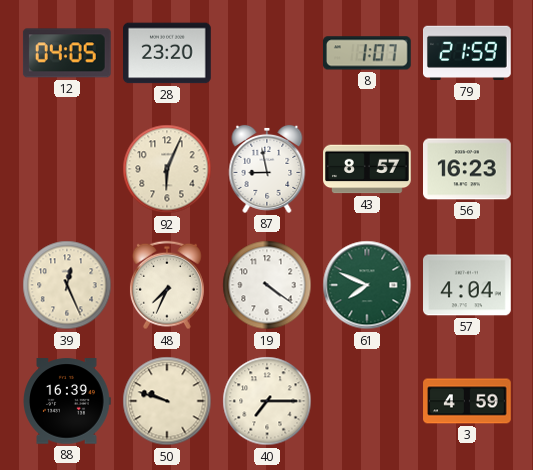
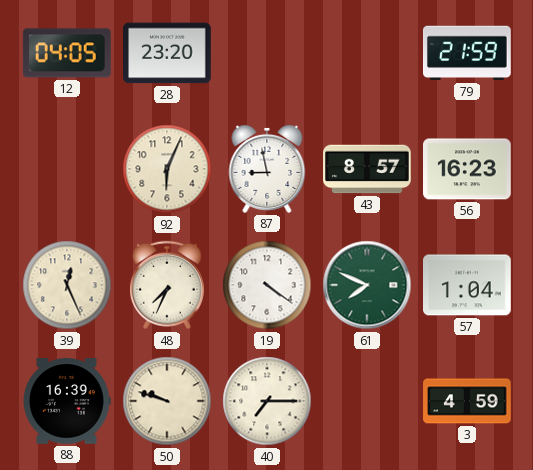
8: 1:07 -> none (367, 53)
57: 4:04 -> 1:04 (468, 285)
